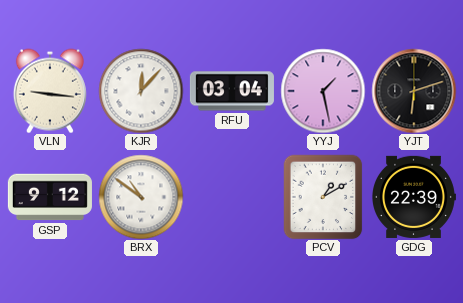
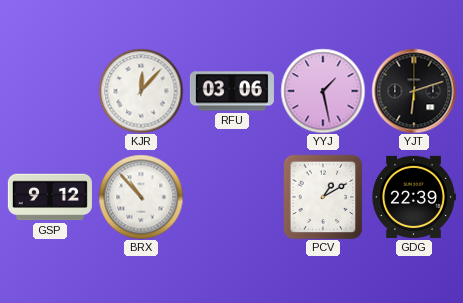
VLN: 9:16 -> none (50, 91)
RFU: 03:04 -> 03:06 (232, 91)
BRX: 10:51 -> 10:53 (141, 197)
